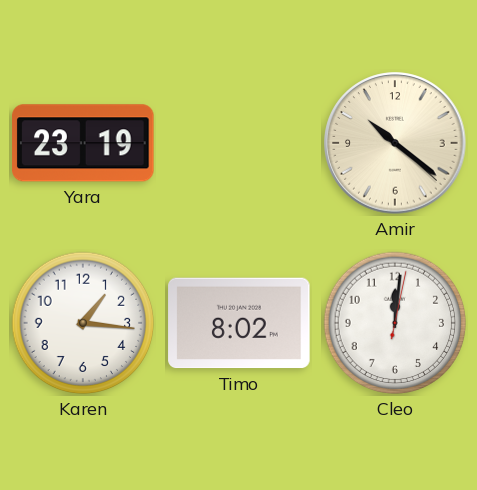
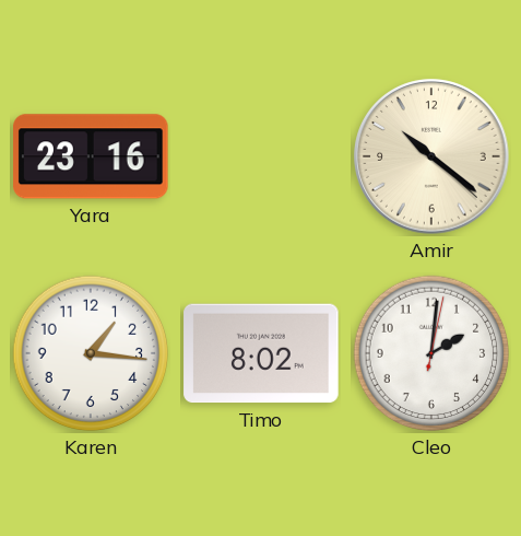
Yara: 23:19 -> 23:16 (91, 156)
Cleo: 12:01 -> 2:01 (431, 353)
